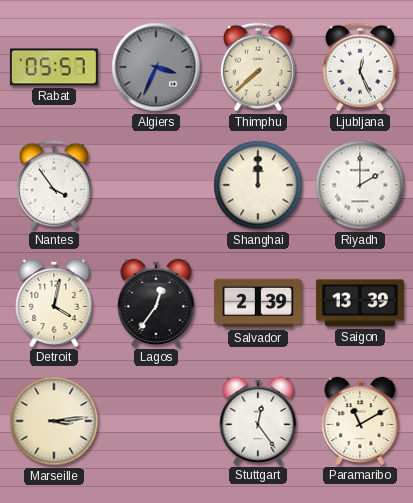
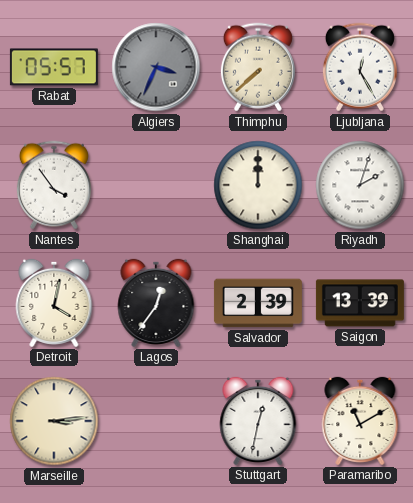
Ljubljana: 12:26 -> 12:25 (360, 67)
Riyadh: 2:00 -> 2:03 (360, 185)
Stuttgart: 12:24 -> 12:32 (258, 421)
